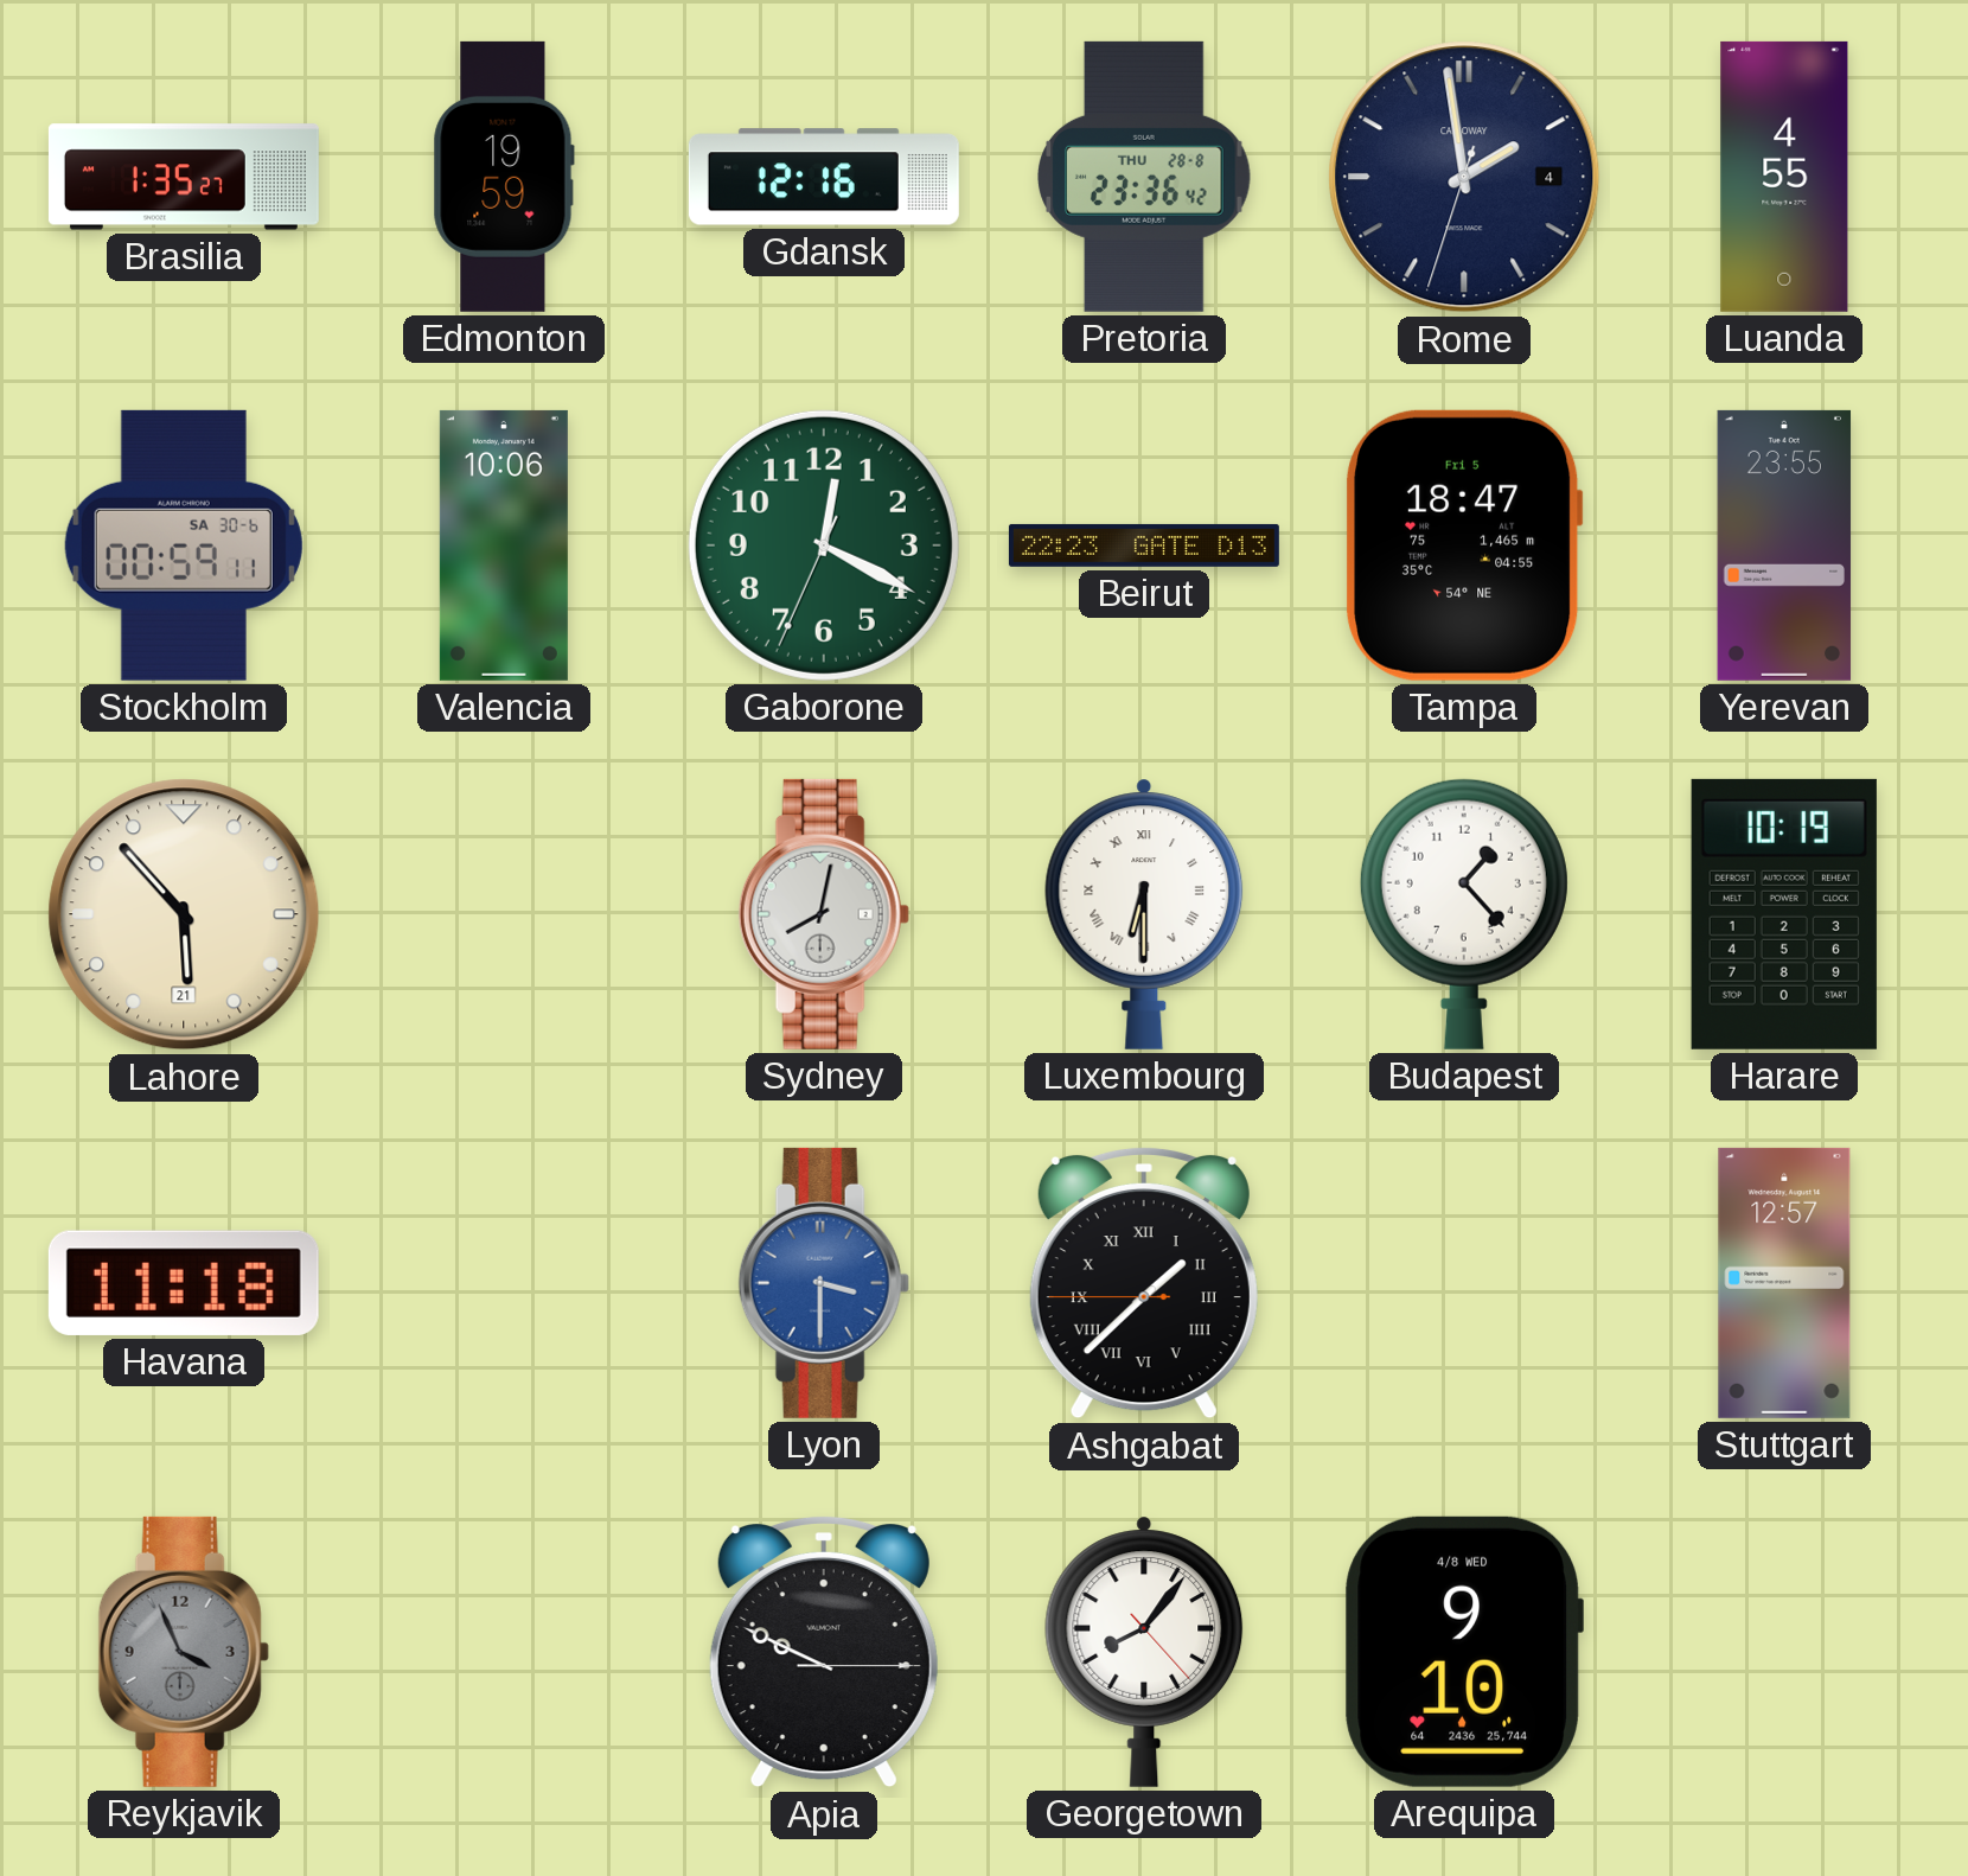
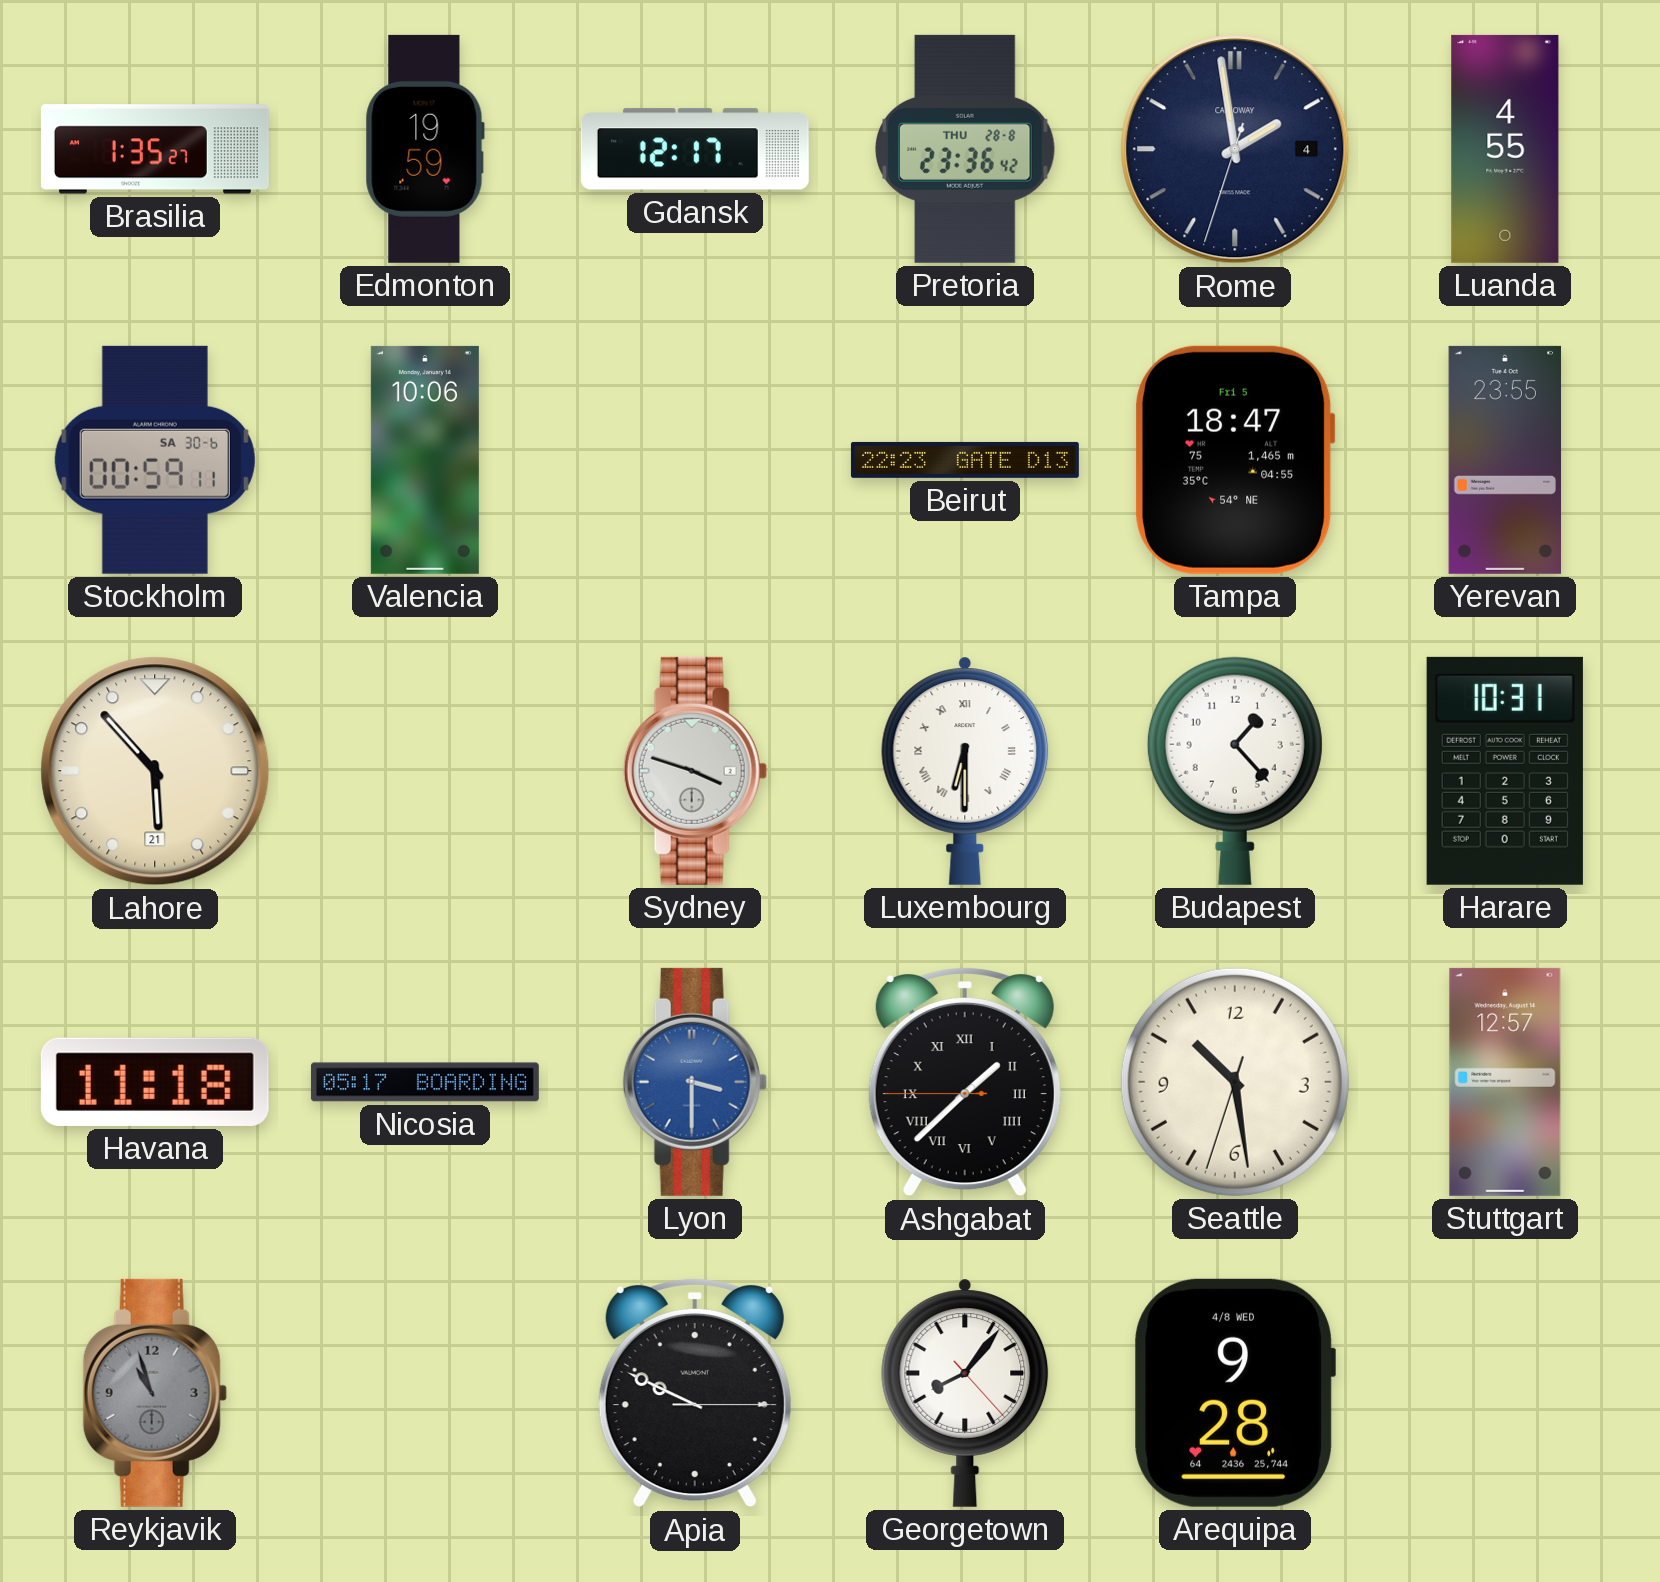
Gdansk: 12:16 -> 12:17 (695, 149)
Gaborone: 12:19 -> none (824, 545)
Sydney: 8:02 -> 3:48 (695, 771)
Harare: 10:19 -> 10:31 (1505, 771)
Nicosia: none -> 05:17 (425, 1082)
Seattle: none -> 10:28 (1235, 1082)
Reykjavik: 3:56 -> 10:57 (155, 1393)
Arequipa: 9:10 -> 9:28 (1235, 1393)
